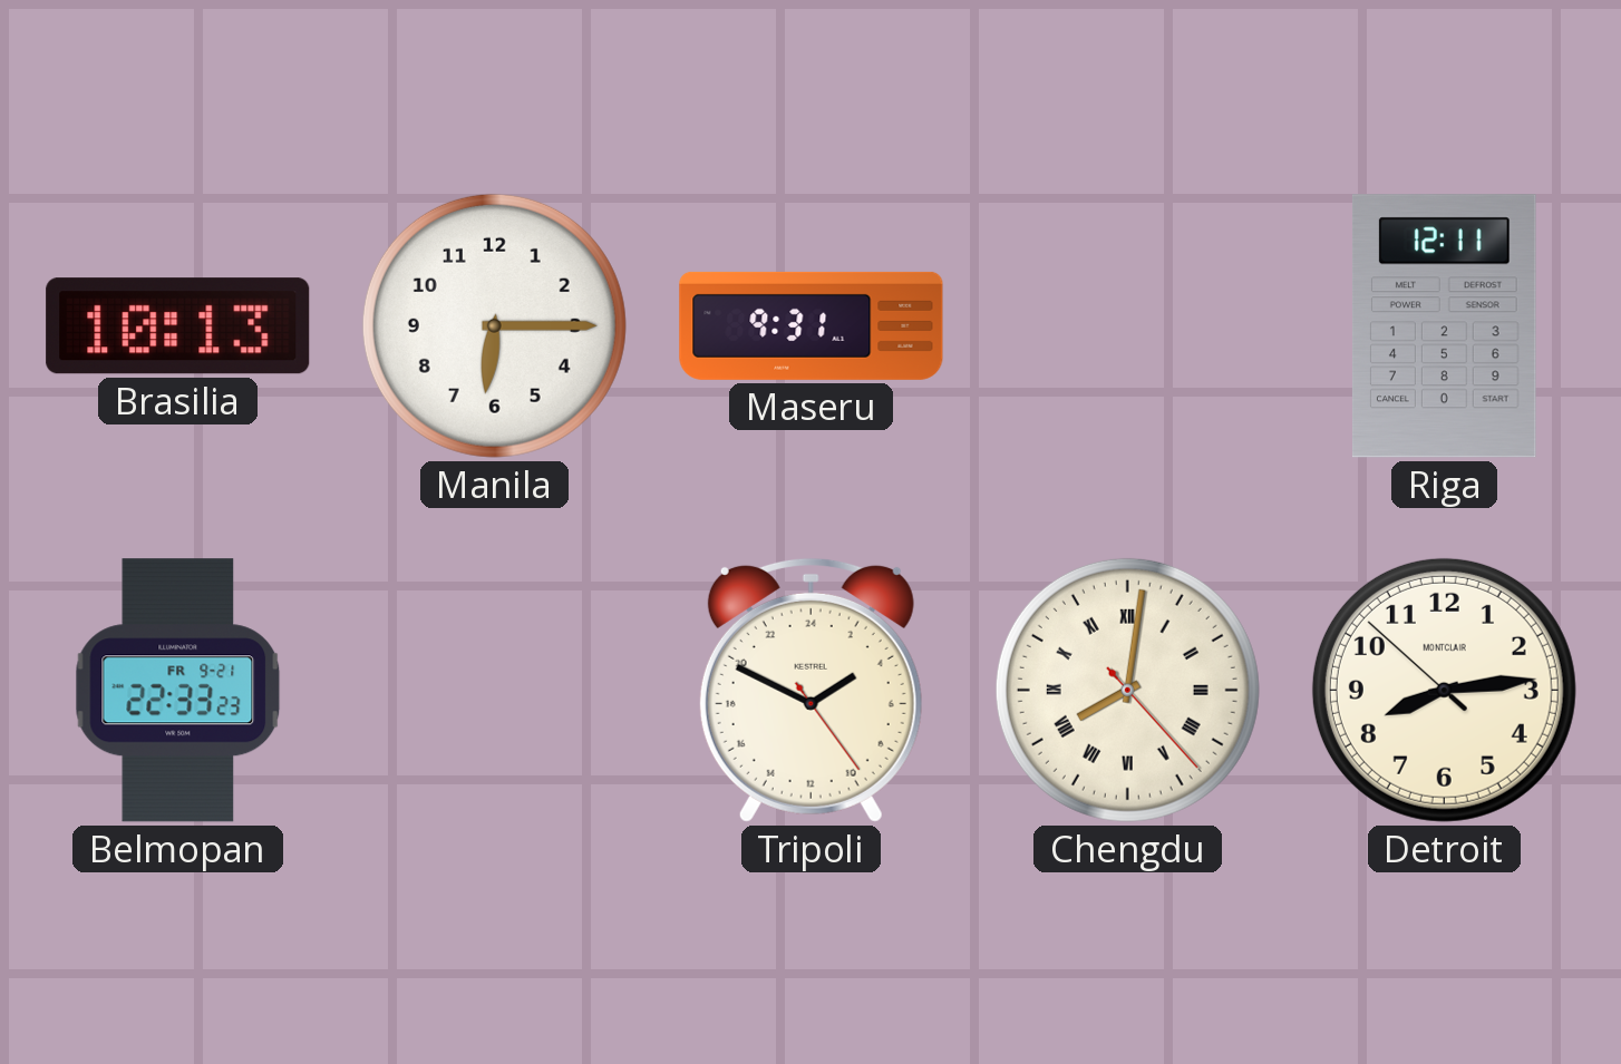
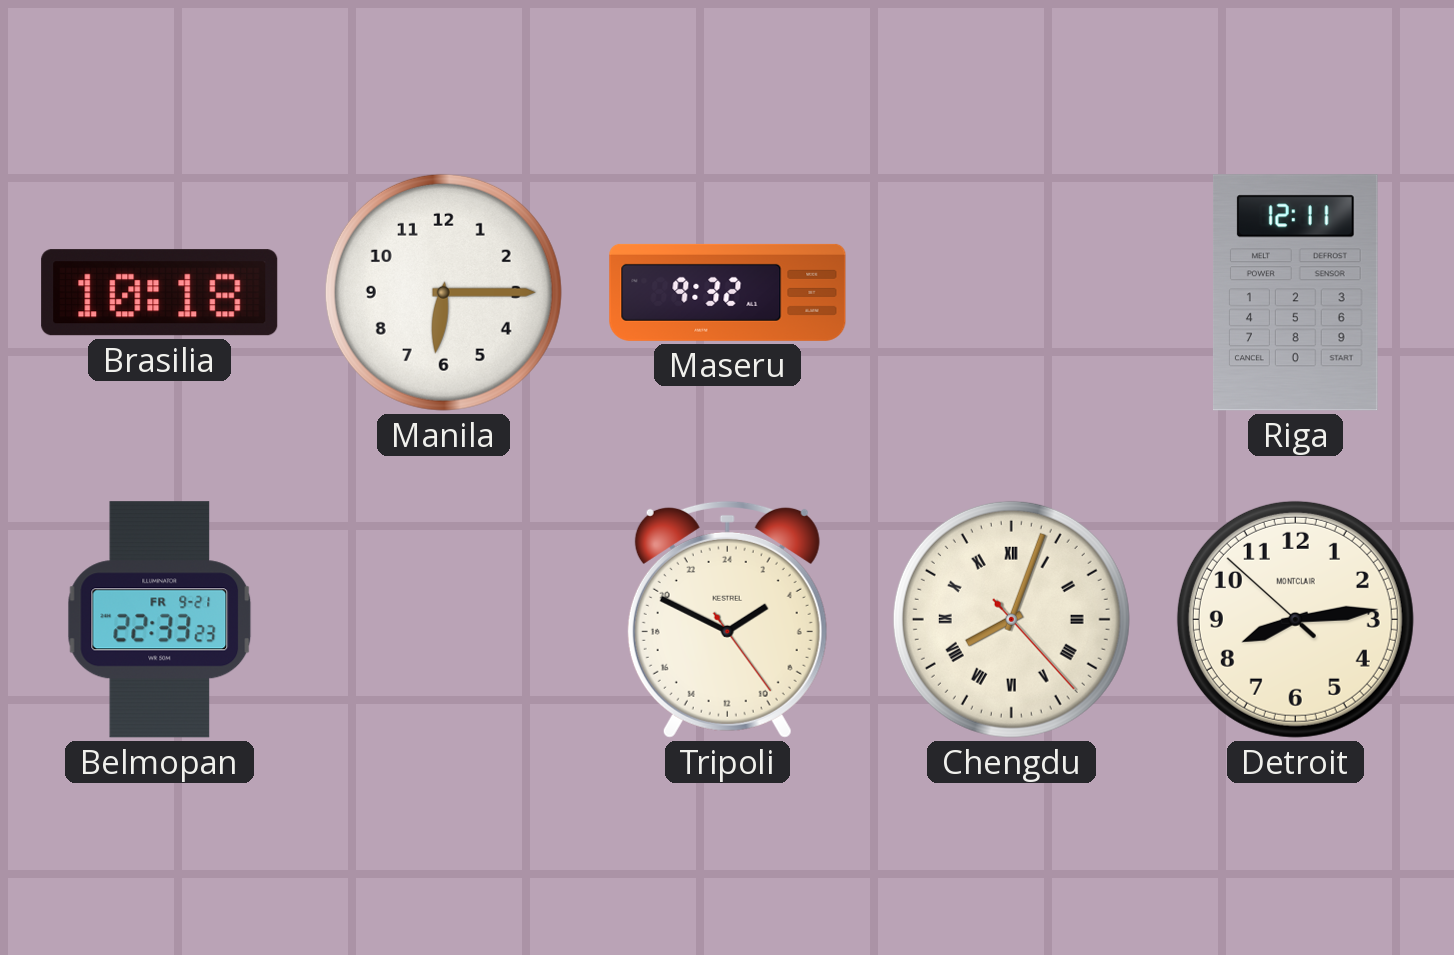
Brasilia: 10:13 -> 10:18 (160, 293)
Maseru: 9:31 -> 9:32 (728, 292)
Chengdu: 8:01 -> 8:03 (1011, 619)
